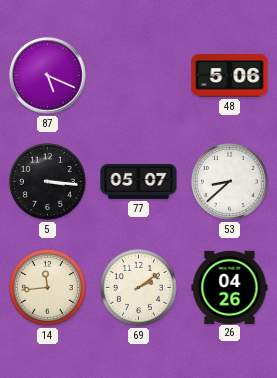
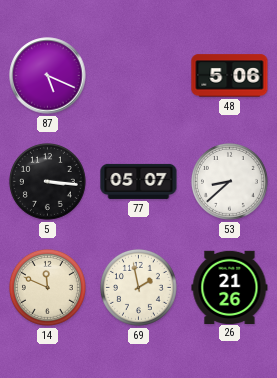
14: 11:44 -> 11:49 (47, 287)
69: 2:09 -> 1:58 (138, 287)
26: 04:26 -> 21:26 (230, 287)
